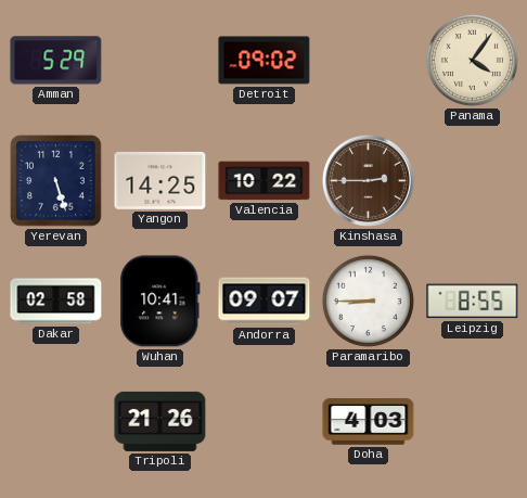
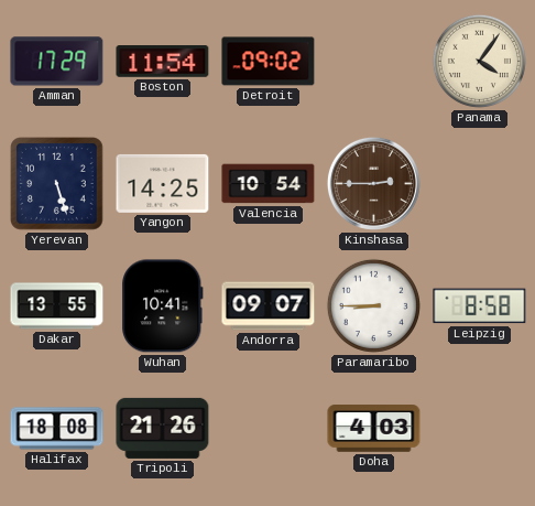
Amman: 5:29 -> 17:29 (57, 62)
Boston: none -> 11:54 (163, 62)
Valencia: 10:22 -> 10:54 (269, 184)
Dakar: 02:58 -> 13:55 (57, 306)
Leipzig: 8:55 -> 8:58 (480, 306)
Halifax: none -> 18:08 (57, 429)
